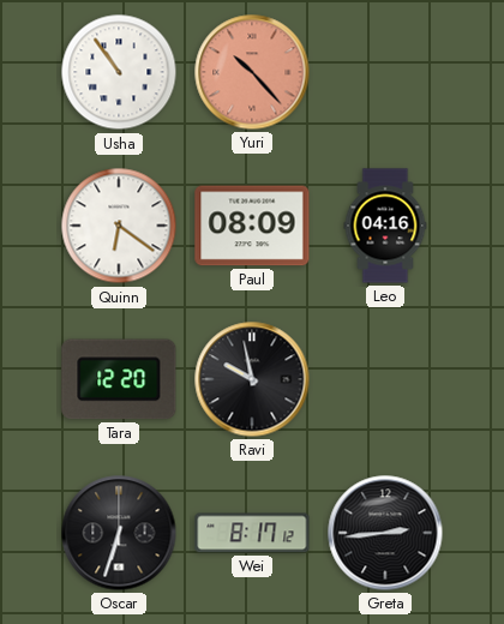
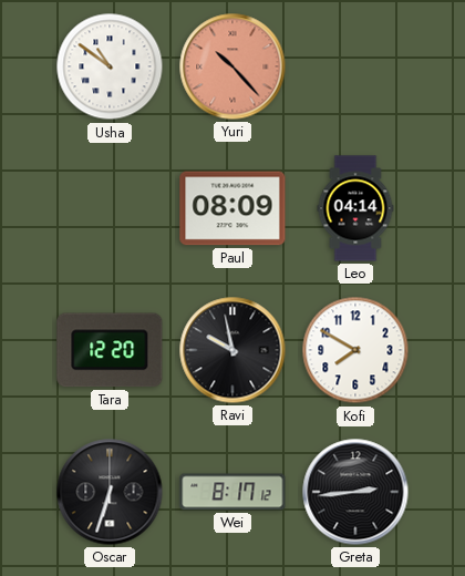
Usha: 10:54 -> 10:51 (110, 66)
Quinn: 6:21 -> none (119, 226)
Leo: 04:16 -> 04:14 (355, 208)
Kofi: none -> 7:50 (355, 350)
